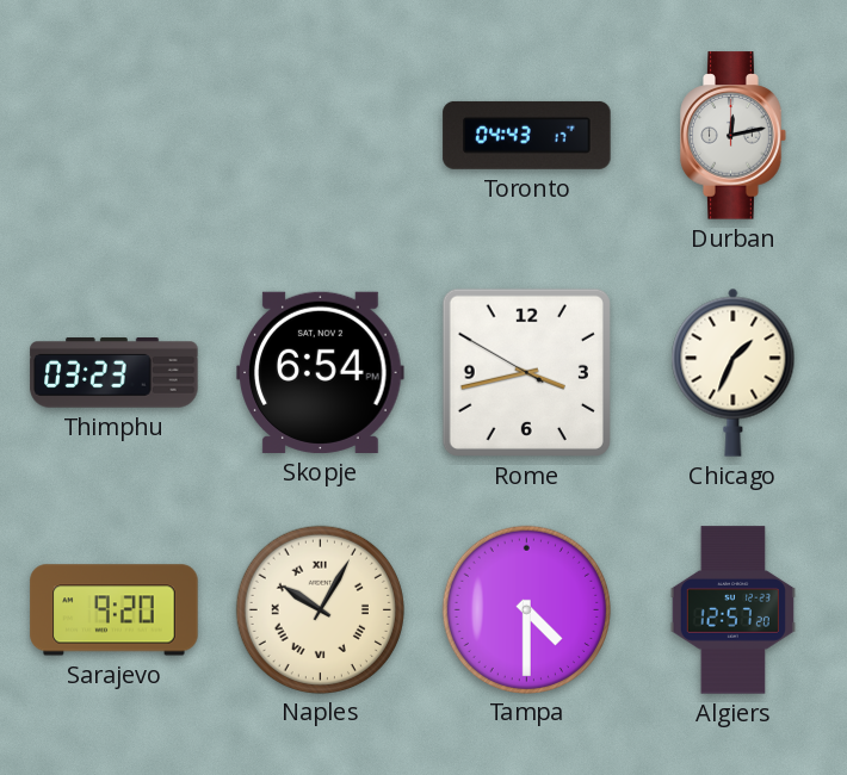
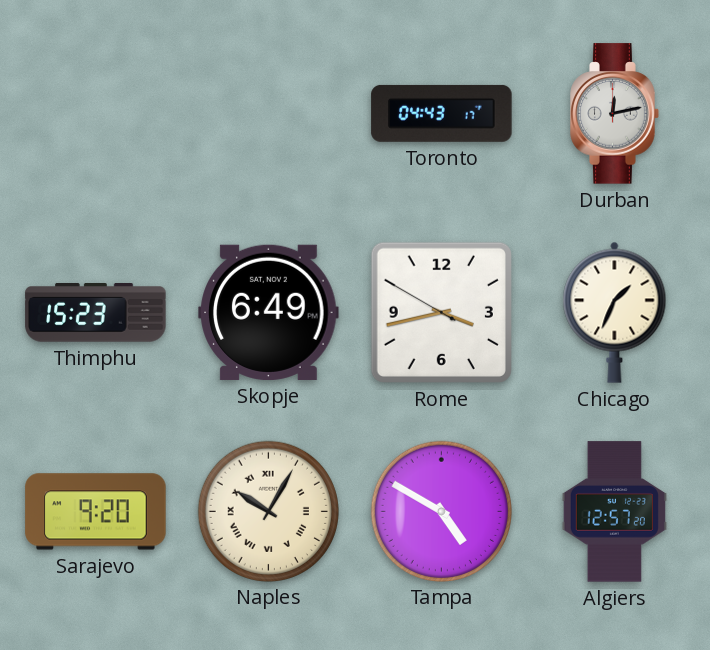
Thimphu: 03:23 -> 15:23 (96, 313)
Skopje: 6:54 -> 6:49 (269, 312)
Tampa: 4:30 -> 4:50 (441, 511)
